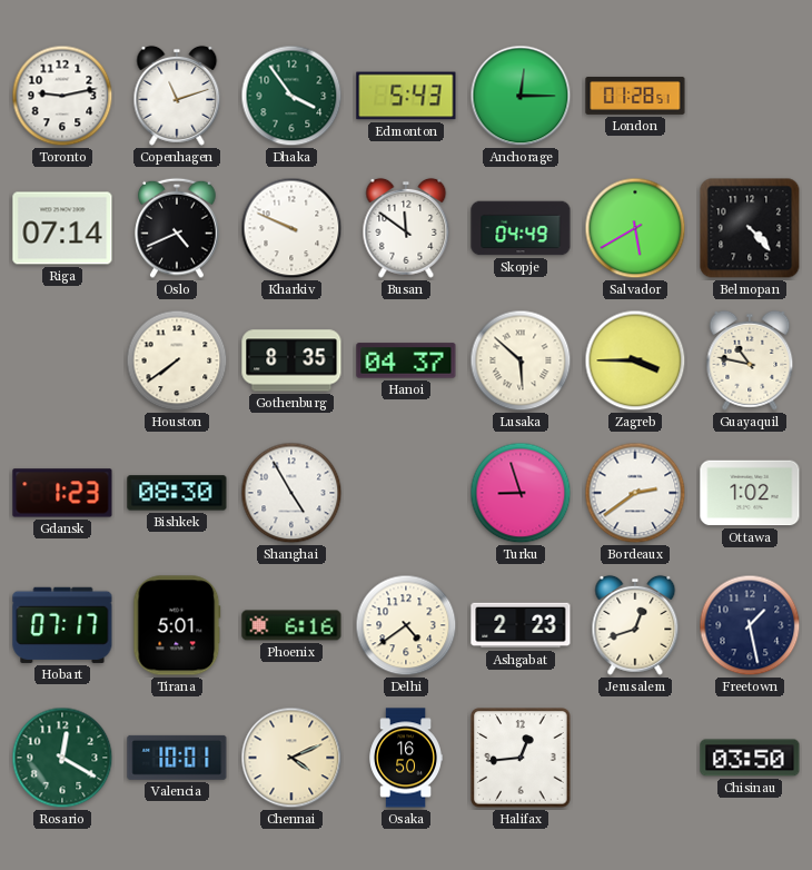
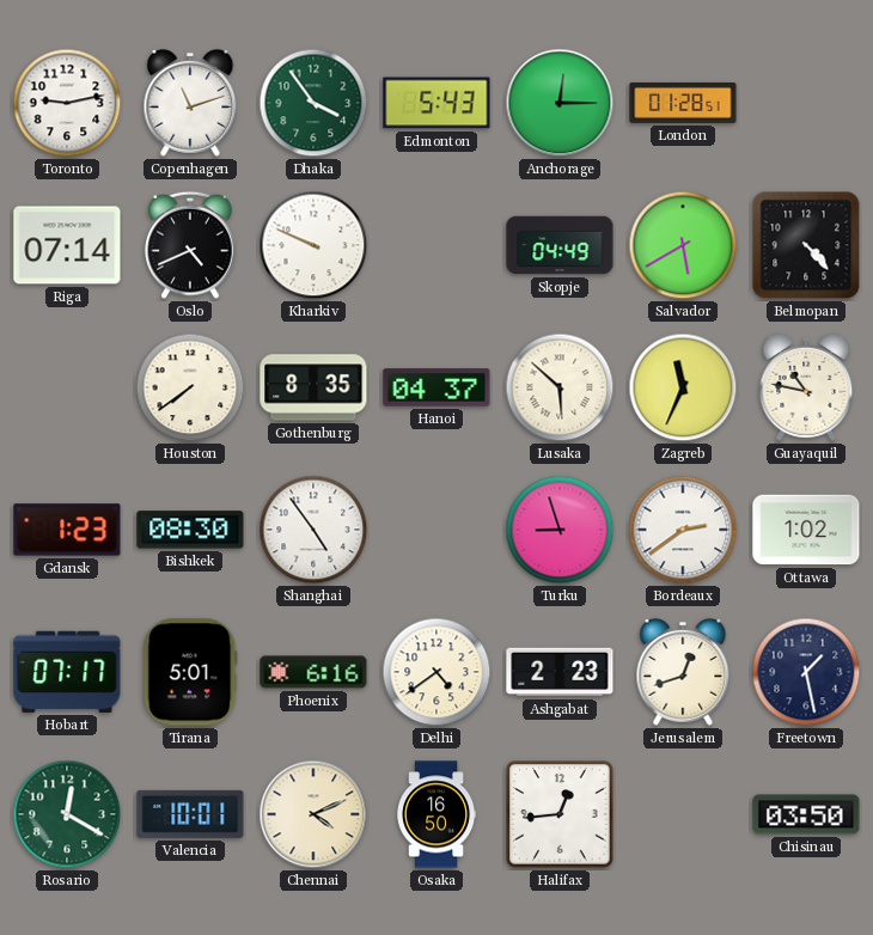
Busan: 11:51 -> none (406, 228)
Zagreb: 3:45 -> 11:34 (683, 387)
Shanghai: 4:55 -> 4:54 (313, 530)
